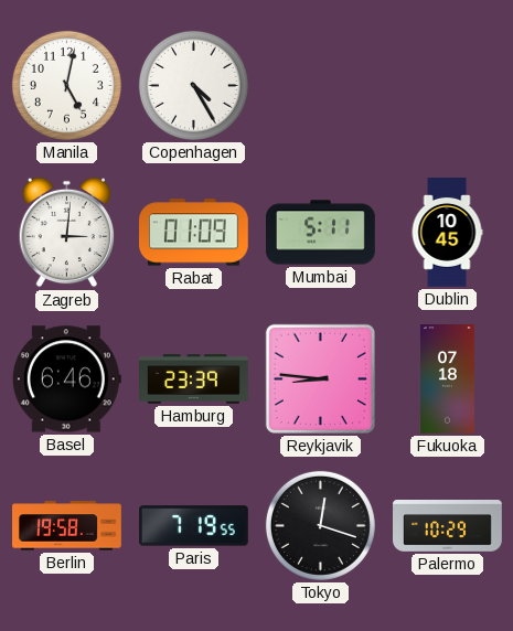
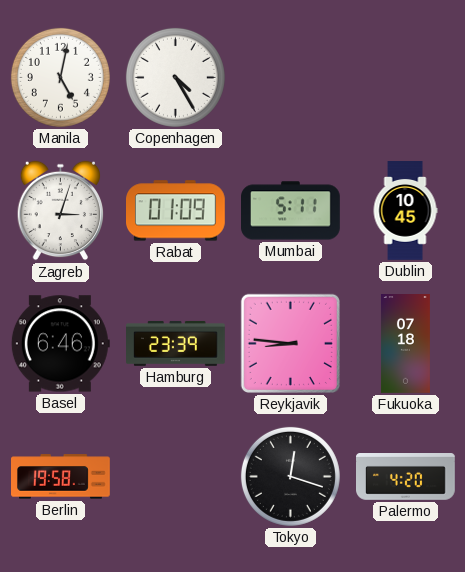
Zagreb: 3:01 -> 3:03 (60, 211)
Paris: 7:19 -> none (194, 526)
Palermo: 10:29 -> 4:20 (406, 477)
